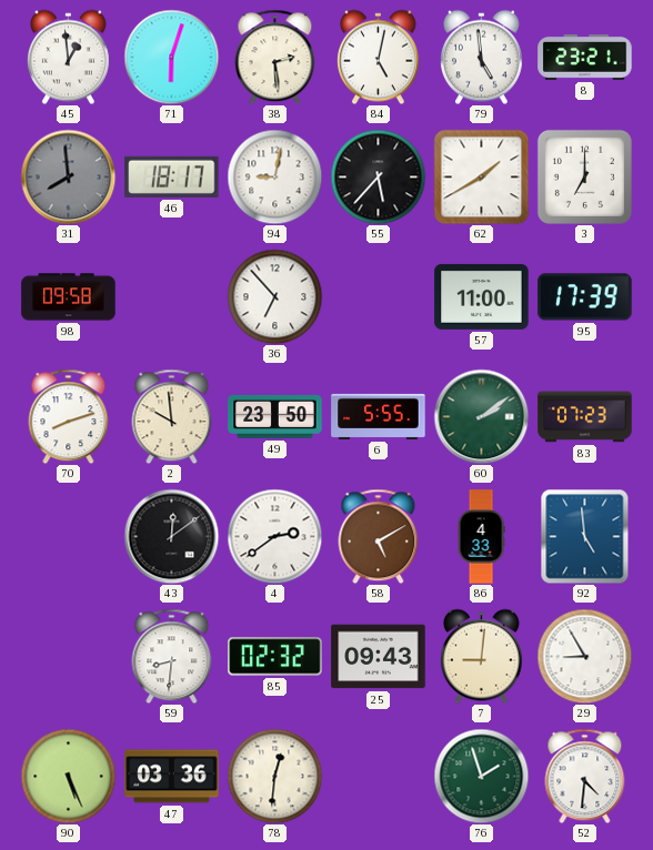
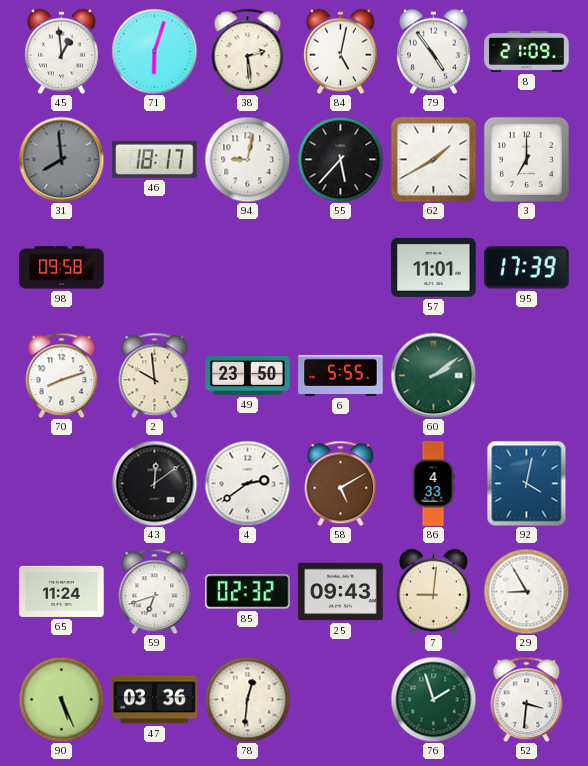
79: 4:59 -> 4:54 (433, 51)
8: 23:21 -> 21:09 (527, 51)
36: 6:53 -> none (274, 296)
57: 11:00 -> 11:01 (434, 267)
83: 07:23 -> none (585, 417)
92: 4:59 -> 4:02 (527, 483)
65: none -> 11:24 (62, 591)
59: 8:31 -> 6:42 (155, 591)
52: 4:31 -> 3:31 (527, 699)
